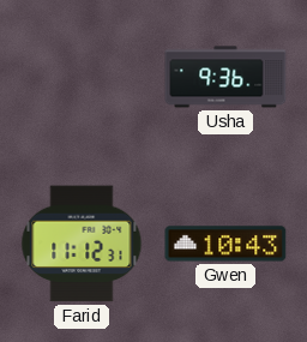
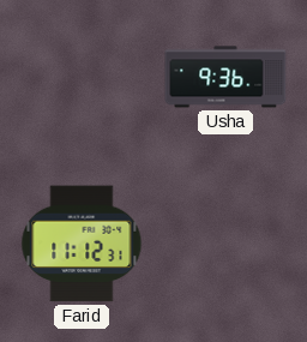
Gwen: 10:43 -> none (225, 244)
